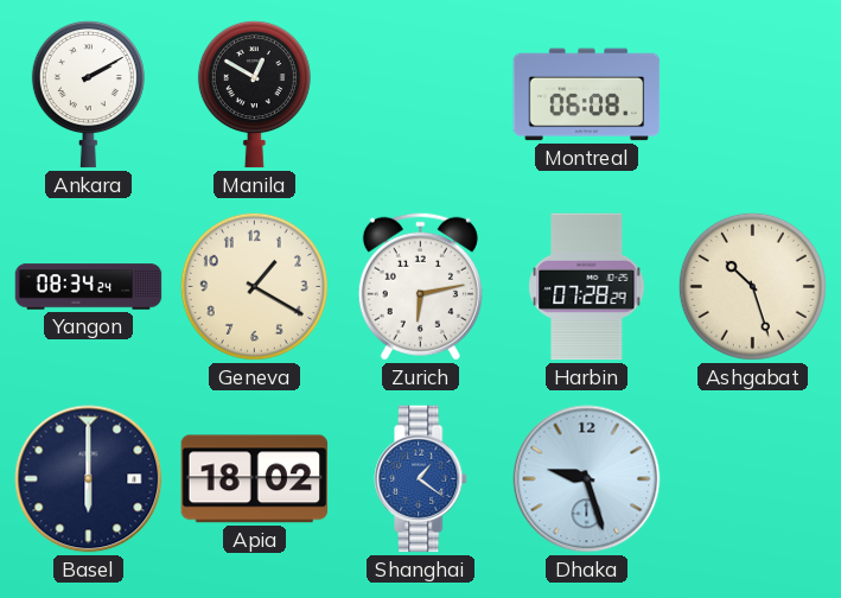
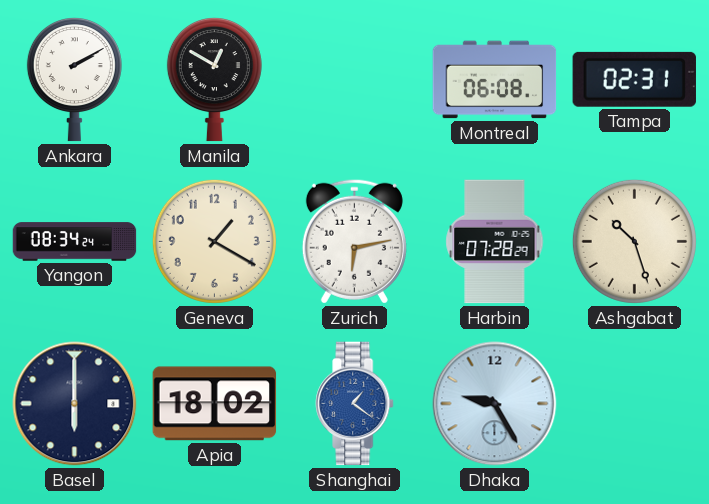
Tampa: none -> 02:31 (634, 79)
Dhaka: 9:27 -> 9:25 (495, 404)
